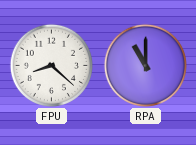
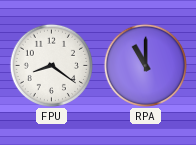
FPU: 8:22 -> 8:21 (51, 65)
